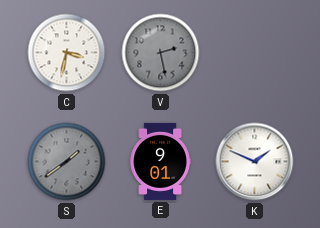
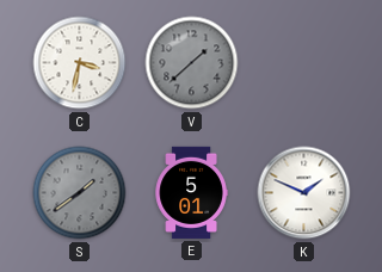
V: 2:28 -> 1:38 (192, 63)
E: 9:01 -> 5:01 (191, 192)
